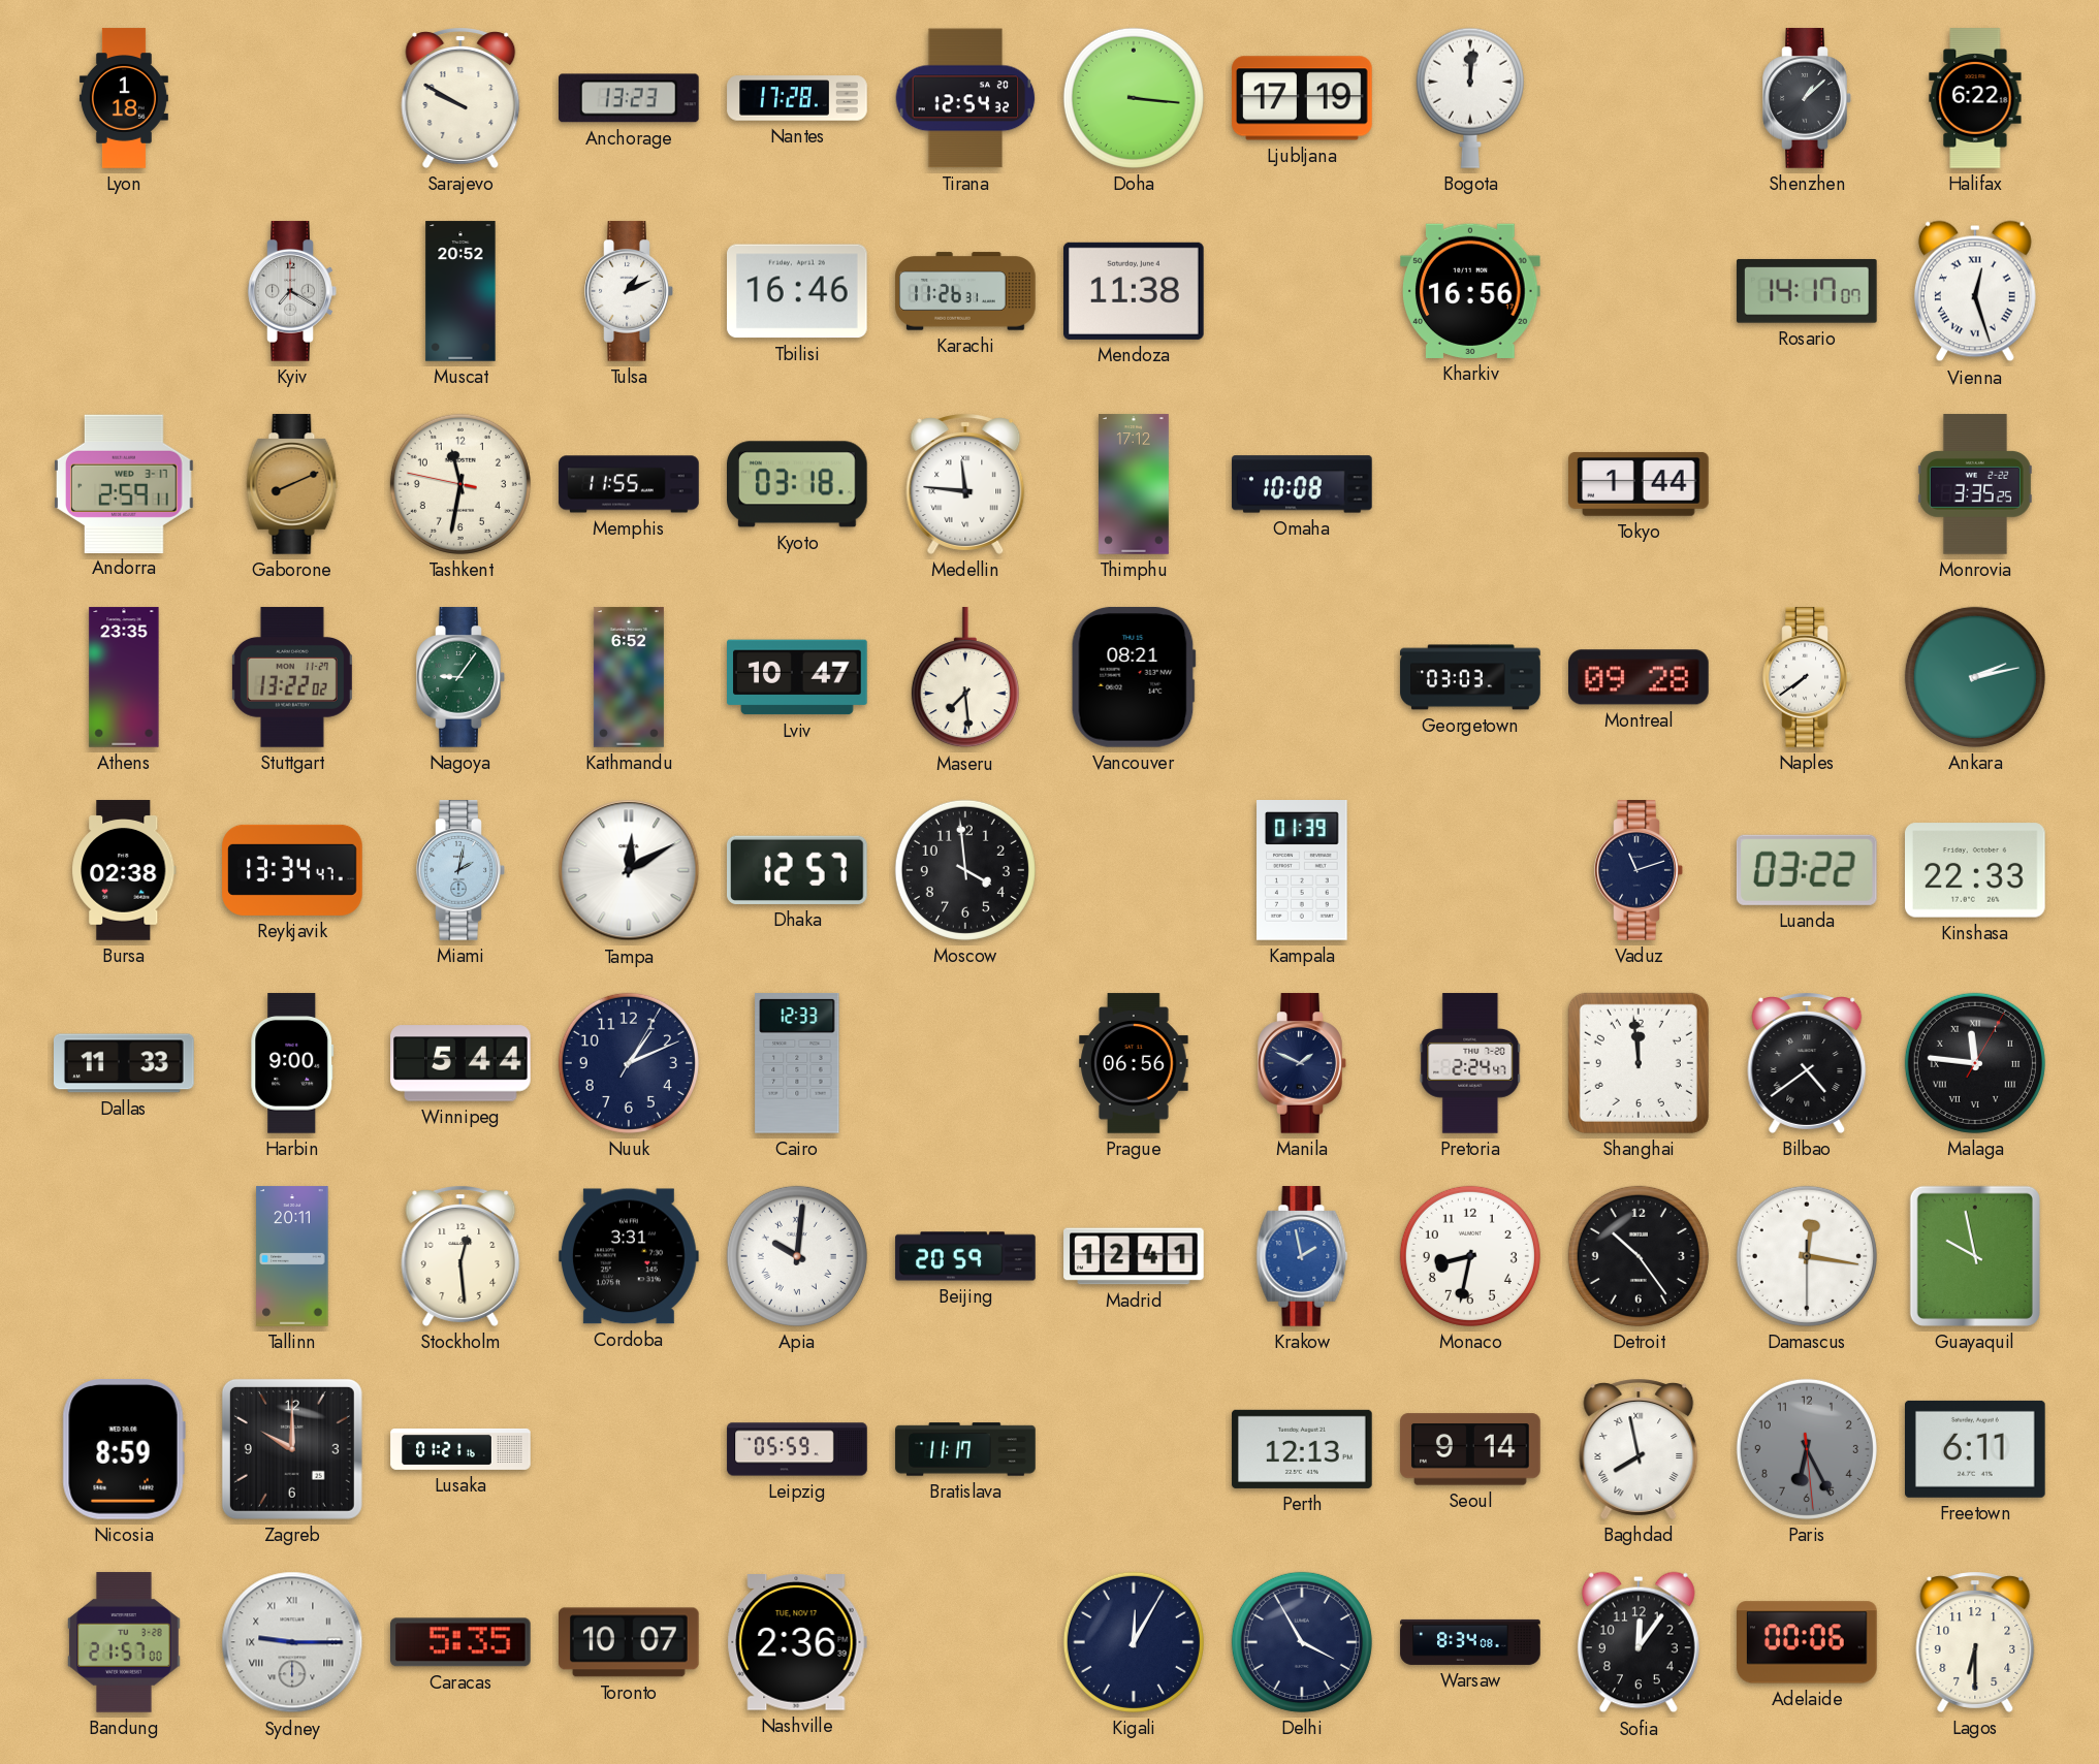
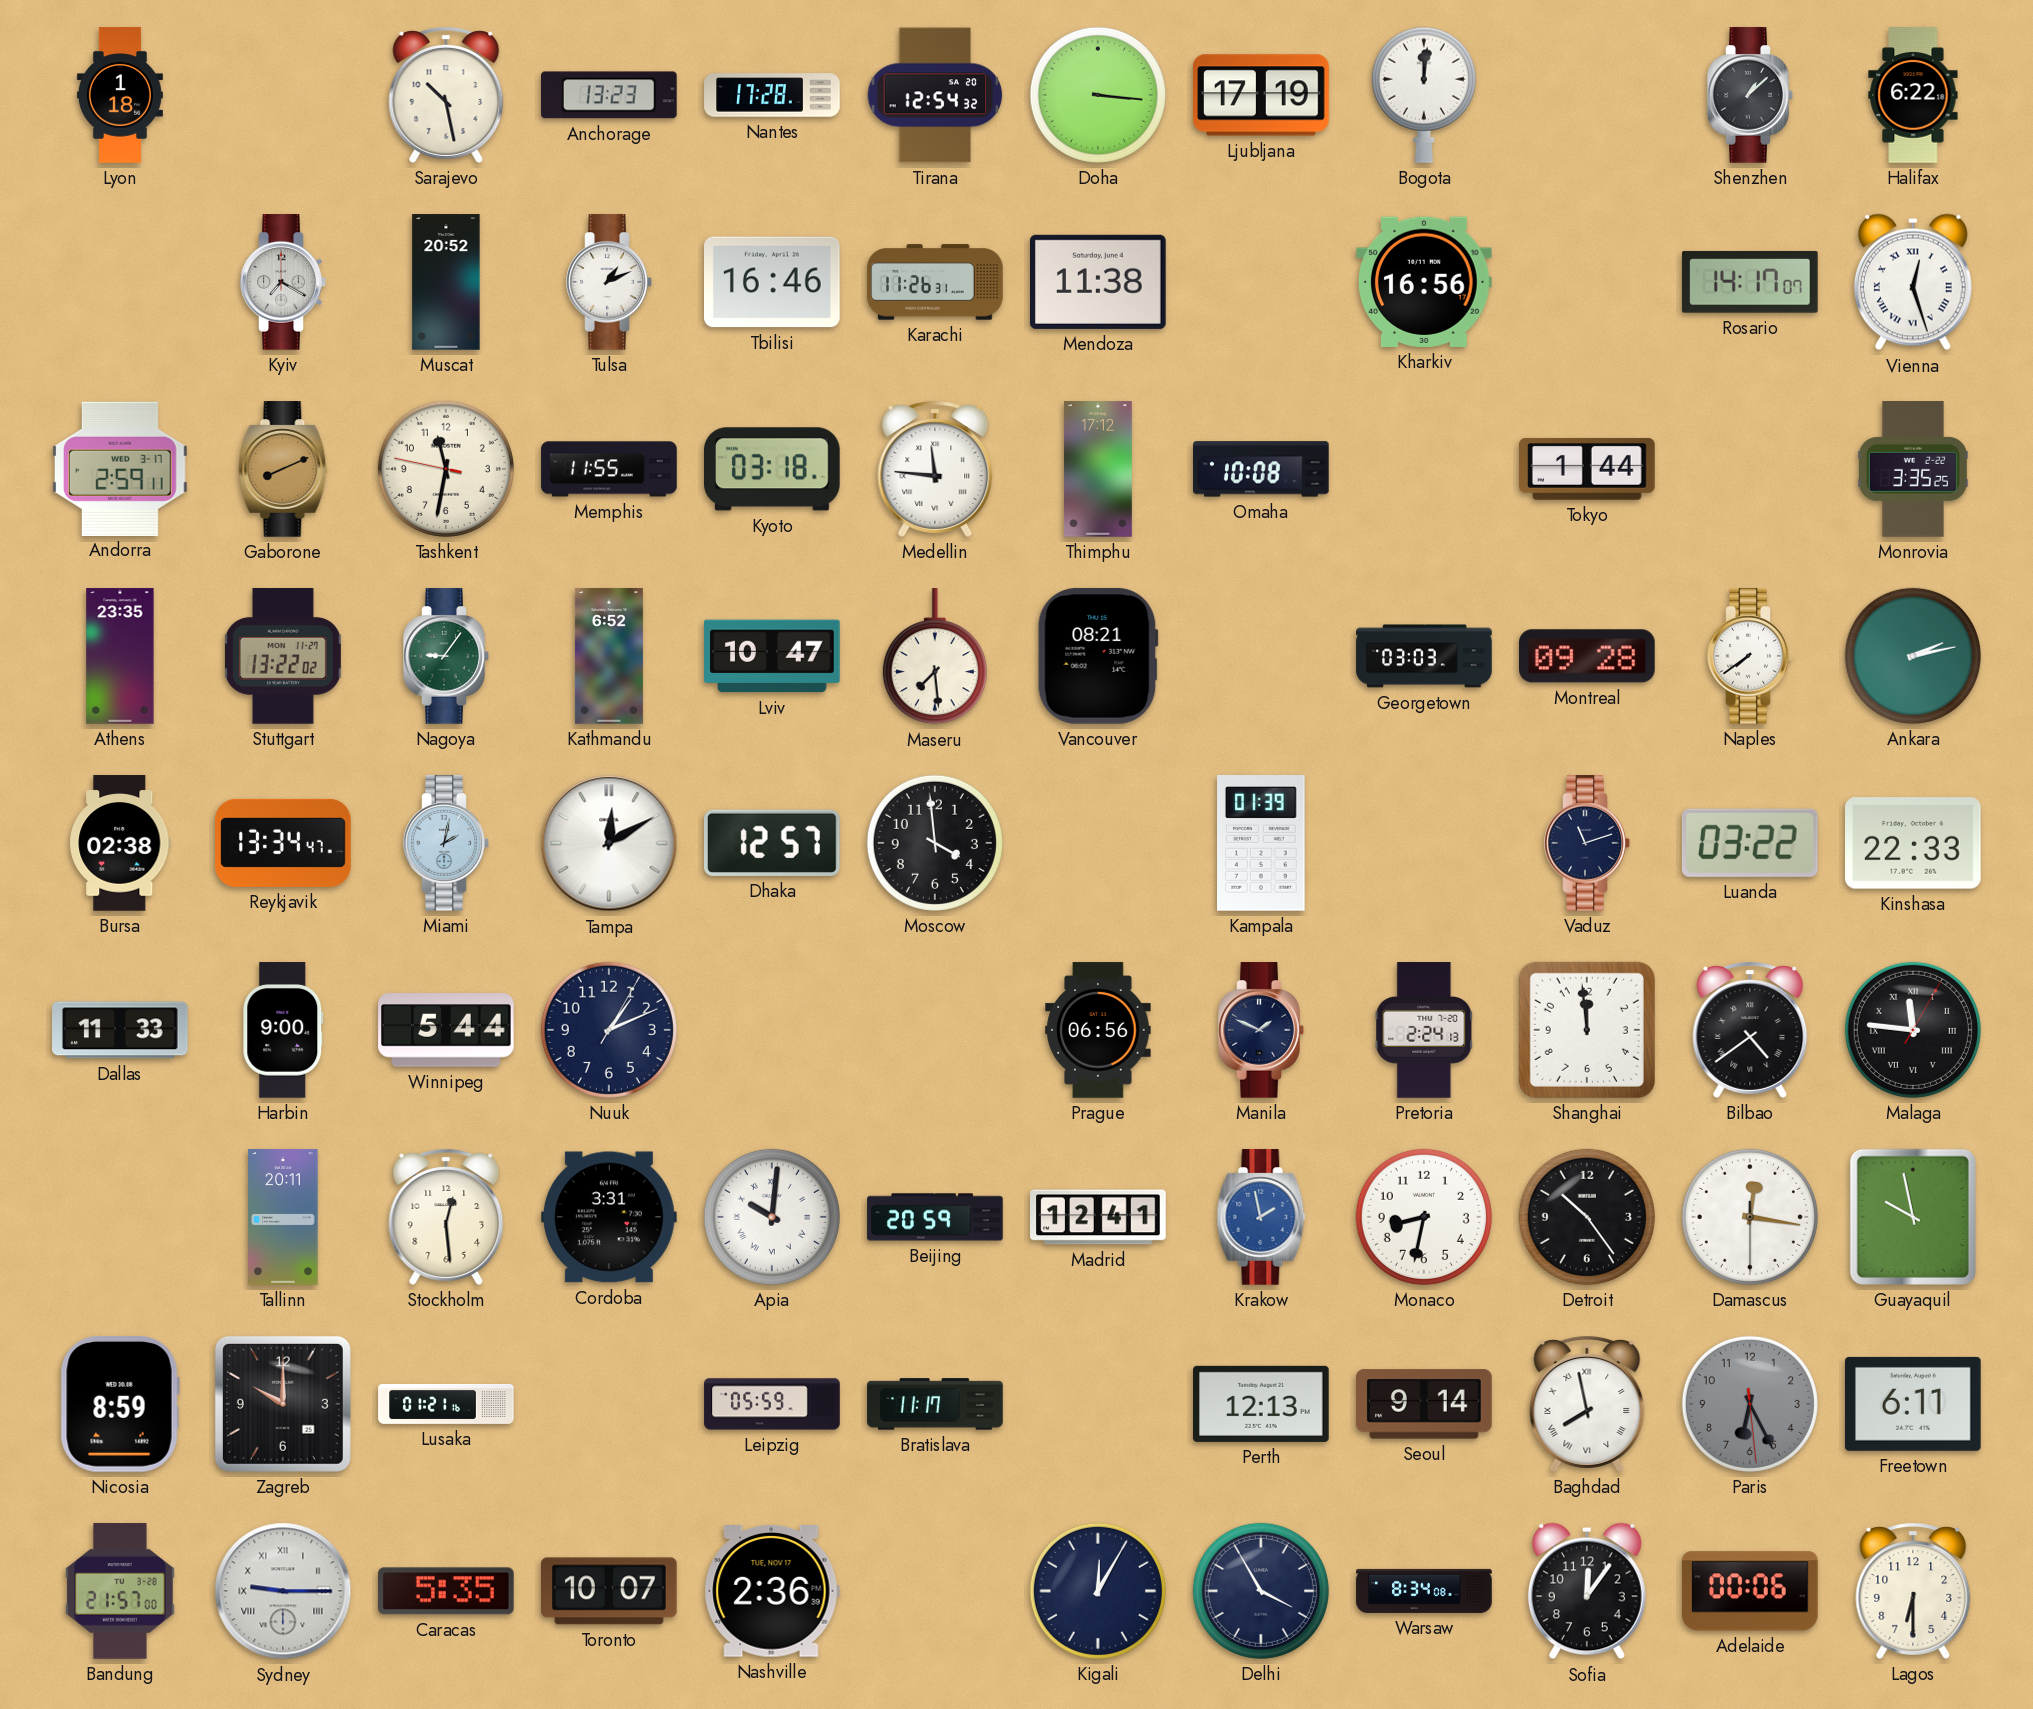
Sarajevo: 9:50 -> 10:28 (446, 95)
Cairo: 12:33 -> none (797, 1064)
Pretoria: 2:24:47 -> 2:24:13 (1424, 1030)
